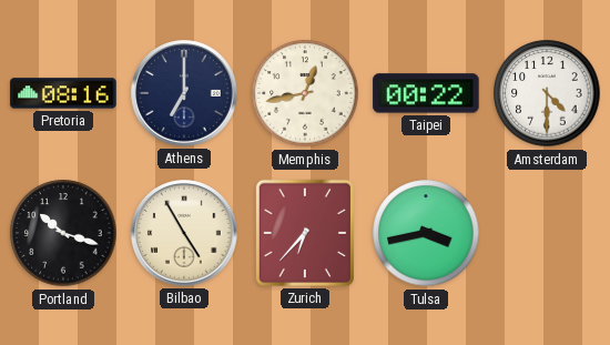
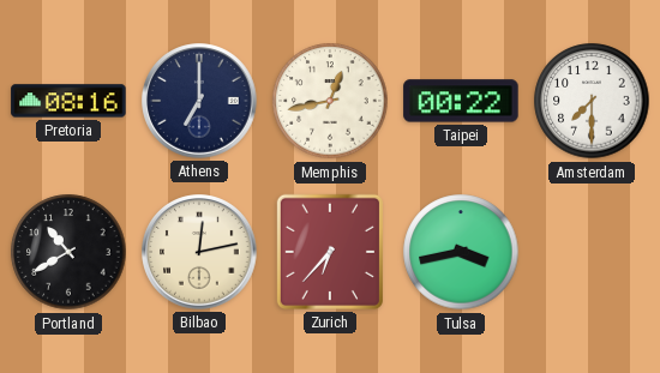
Amsterdam: 4:30 -> 7:30 (592, 101)
Portland: 10:18 -> 10:40 (68, 252)
Bilbao: 4:55 -> 12:13 (199, 252)
